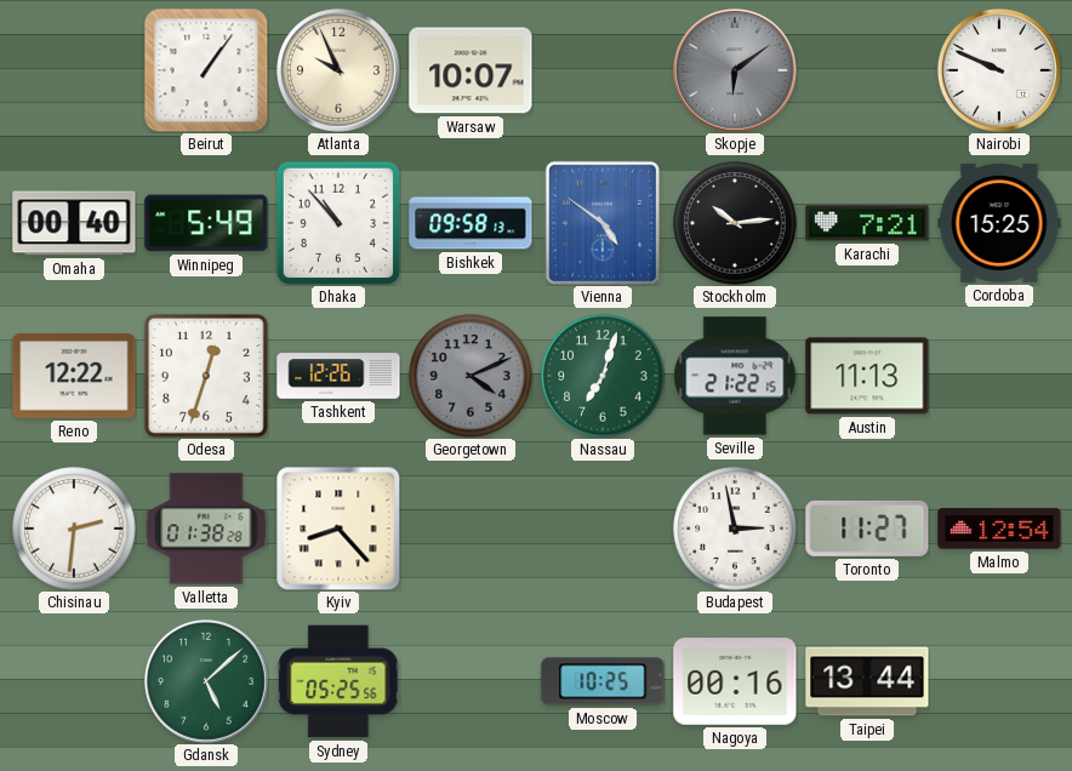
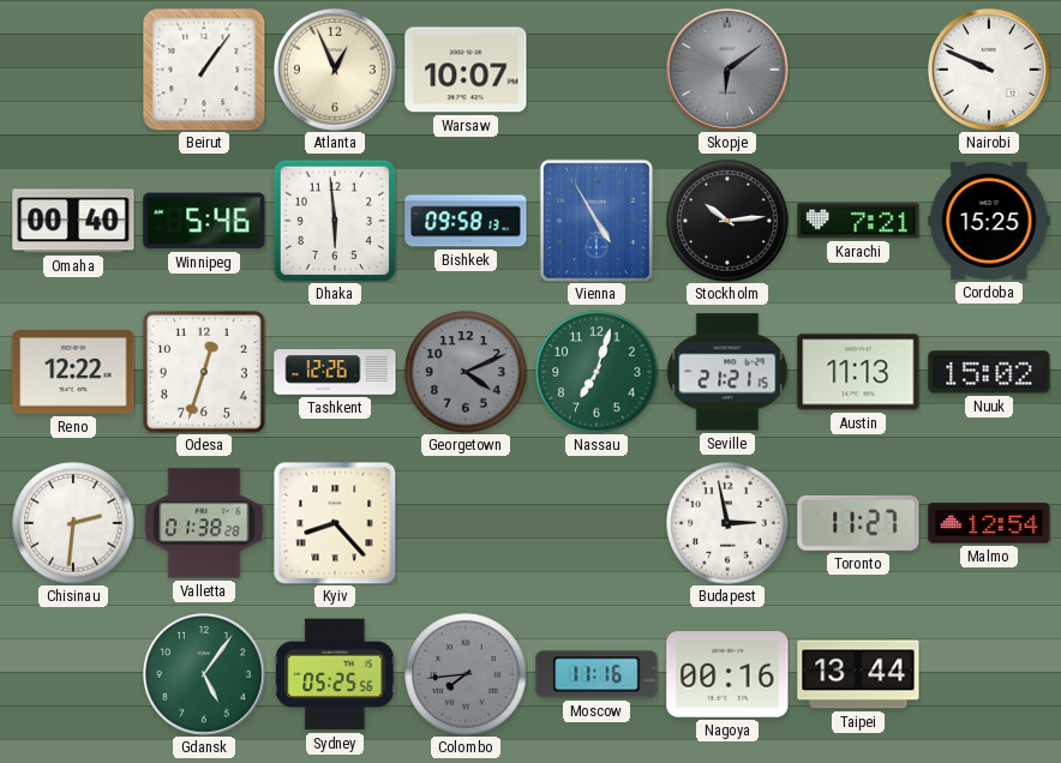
Atlanta: 9:56 -> 12:56 (335, 70)
Winnipeg: 5:49 -> 5:46 (204, 221)
Dhaka: 10:53 -> 5:59 (335, 221)
Vienna: 4:51 -> 4:55 (595, 220)
Seville: 21:22 -> 21:21 (727, 372)
Nuuk: none -> 15:02 (989, 372)
Gdansk: 5:08 -> 5:06 (204, 674)
Colombo: none -> 7:44 (466, 674)
Moscow: 10:25 -> 11:16 (597, 674)
